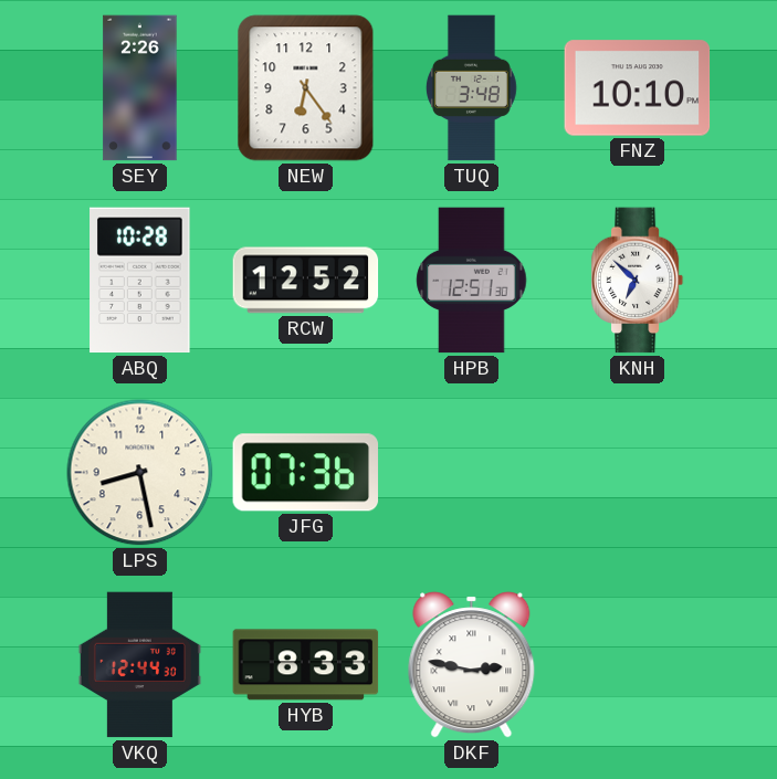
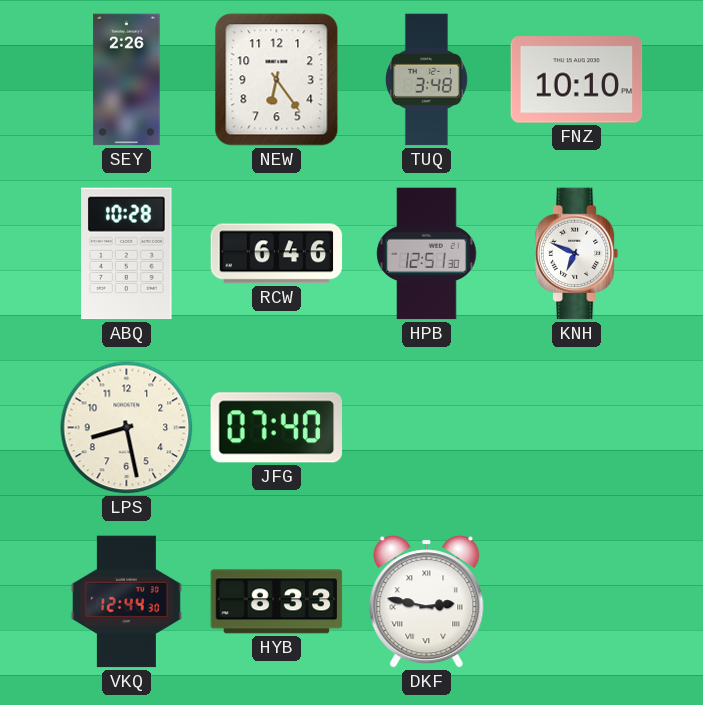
RCW: 12:52 -> 6:46 (277, 254)
KNH: 6:52 -> 6:49 (577, 254)
JFG: 07:36 -> 07:40 (277, 428)
